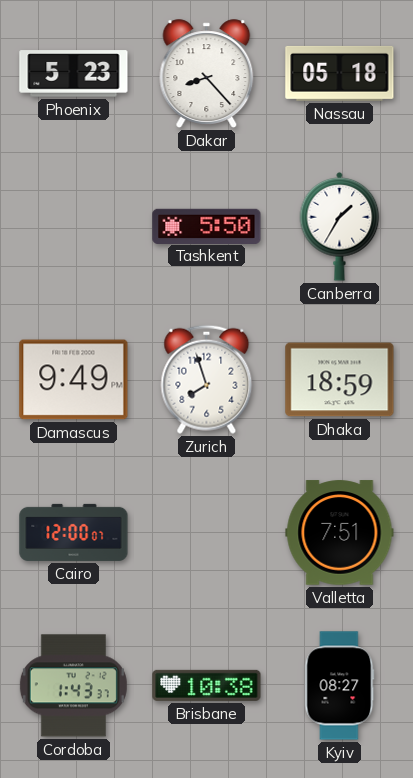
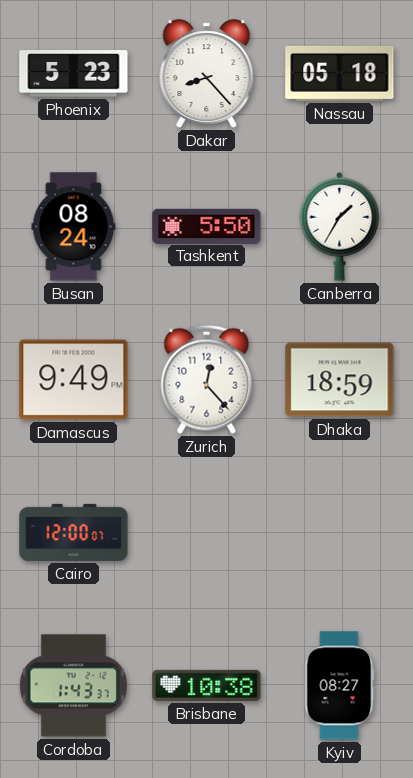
Busan: none -> 08:24 (74, 227)
Zurich: 7:57 -> 12:23 (207, 379)
Valletta: 7:51 -> none (340, 533)
